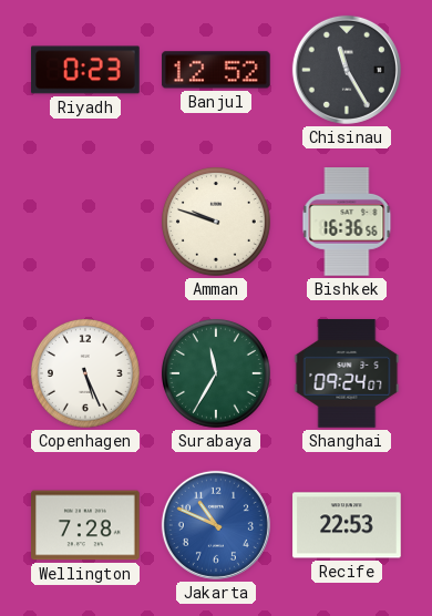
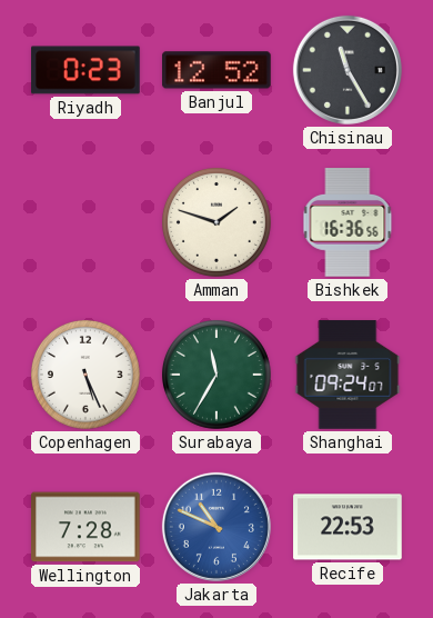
Amman: 9:48 -> 1:48 (216, 222)
